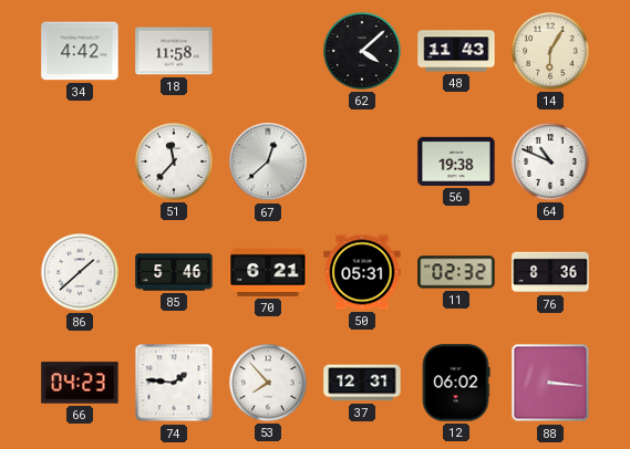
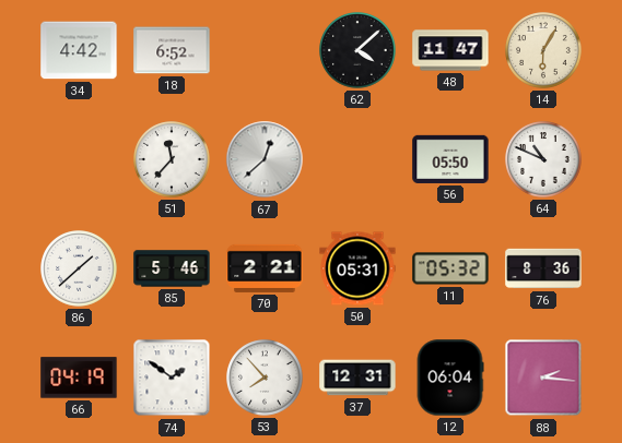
18: 11:58 -> 6:52 (172, 50)
48: 11:43 -> 11:47 (450, 50)
56: 19:38 -> 05:50 (450, 159)
70: 6:21 -> 2:21 (265, 268)
11: 02:32 -> 05:32 (450, 268)
66: 04:23 -> 04:19 (79, 378)
74: 1:46 -> 1:51 (172, 378)
12: 06:02 -> 06:04 (450, 378)
88: 3:16 -> 2:16 (543, 378)
